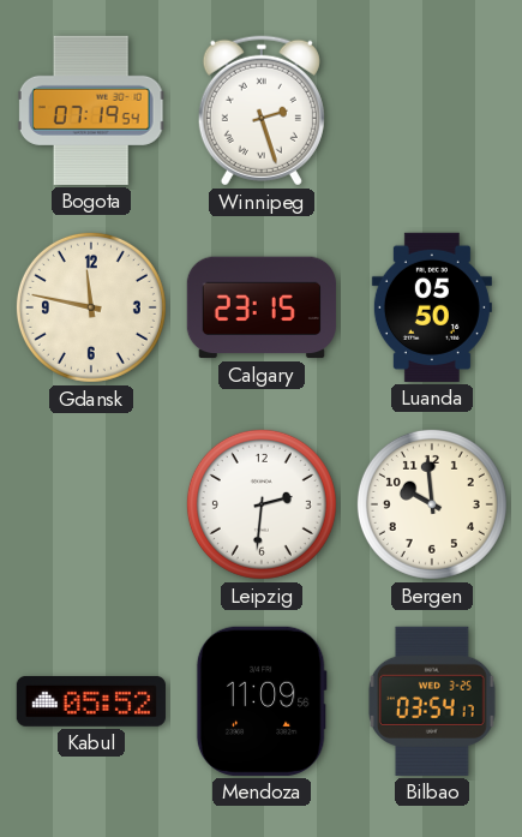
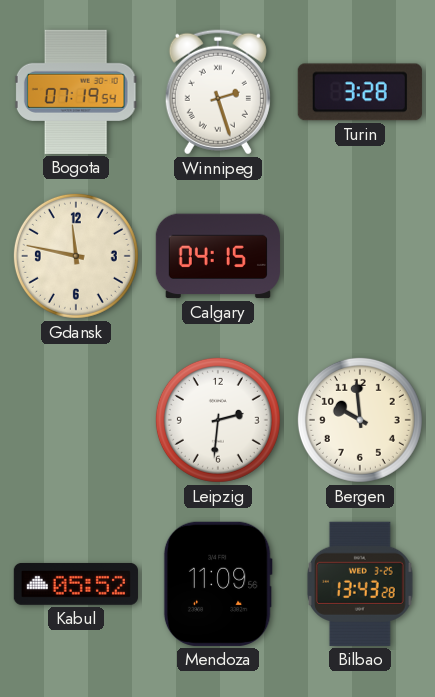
Turin: none -> 3:28 (360, 92)
Calgary: 23:15 -> 04:15 (218, 256)
Luanda: 05:50 -> none (432, 307)
Bilbao: 03:54 -> 13:43 (360, 584)
